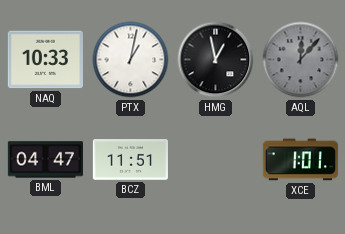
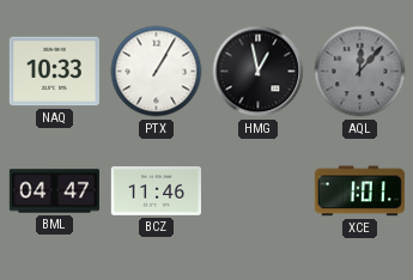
PTX: 1:02 -> 1:05 (157, 72)
BCZ: 11:51 -> 11:46 (156, 191)
